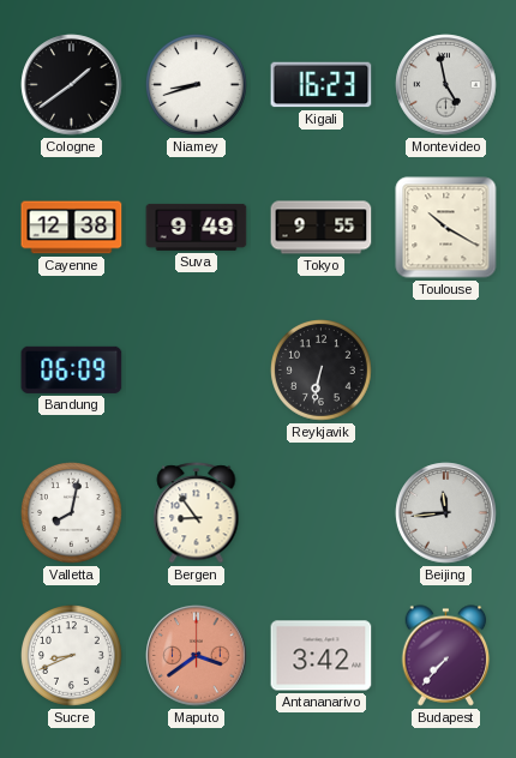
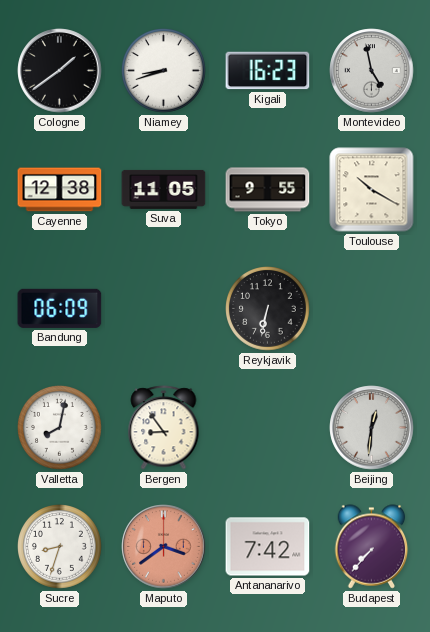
Suva: 9:49 -> 11:05 (164, 189)
Beijing: 11:44 -> 12:31 (372, 428)
Sucre: 8:41 -> 8:33 (60, 547)
Antananarivo: 3:42 -> 7:42 (268, 547)
